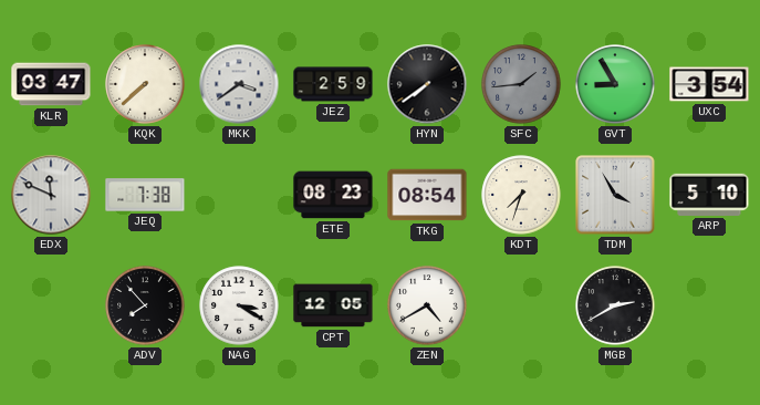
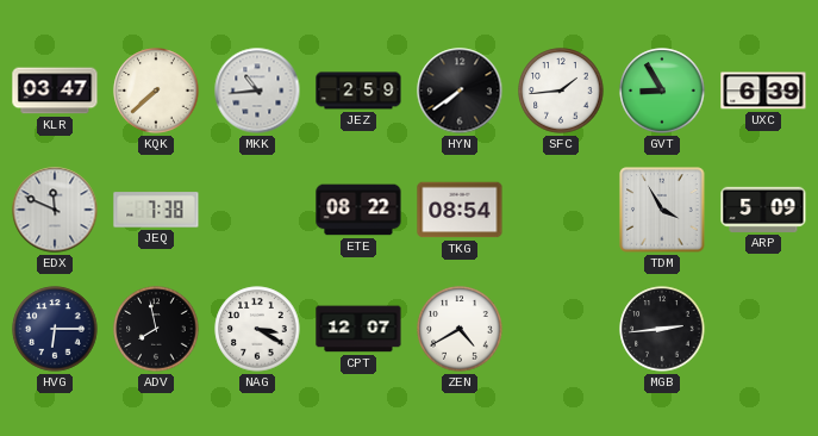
MKK: 3:39 -> 10:44 (257, 91)
SFC dial: grey -> white (561, 91)
UXC: 3:54 -> 6:39 (763, 91)
ETE: 08:23 -> 08:22 (358, 210)
KDT: 7:33 -> none (521, 195)
ARP: 5:10 -> 5:09 (763, 210)
HVG: none -> 6:15 (55, 329)
ADV: 7:53 -> 7:58 (156, 329)
CPT: 12:05 -> 12:07 (358, 329)
MGB: 2:40 -> 2:44 (662, 329)
